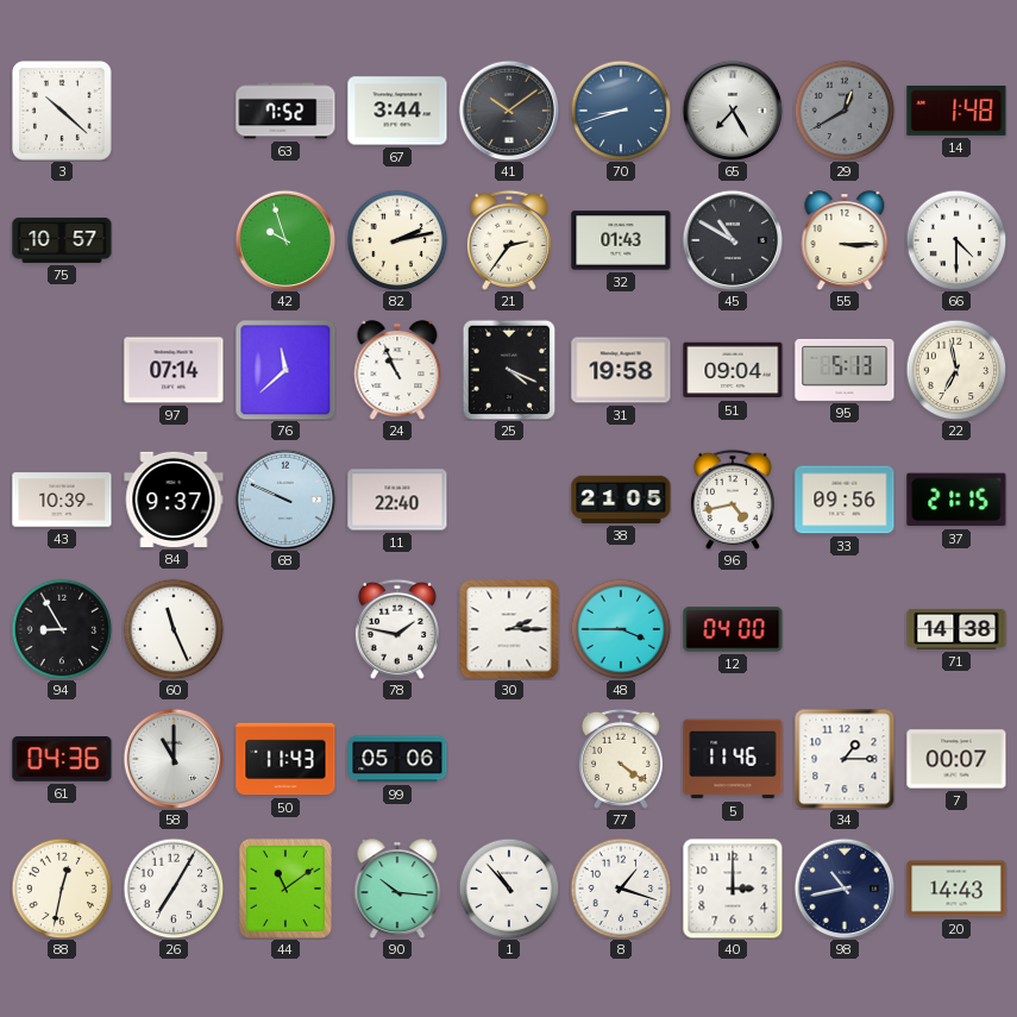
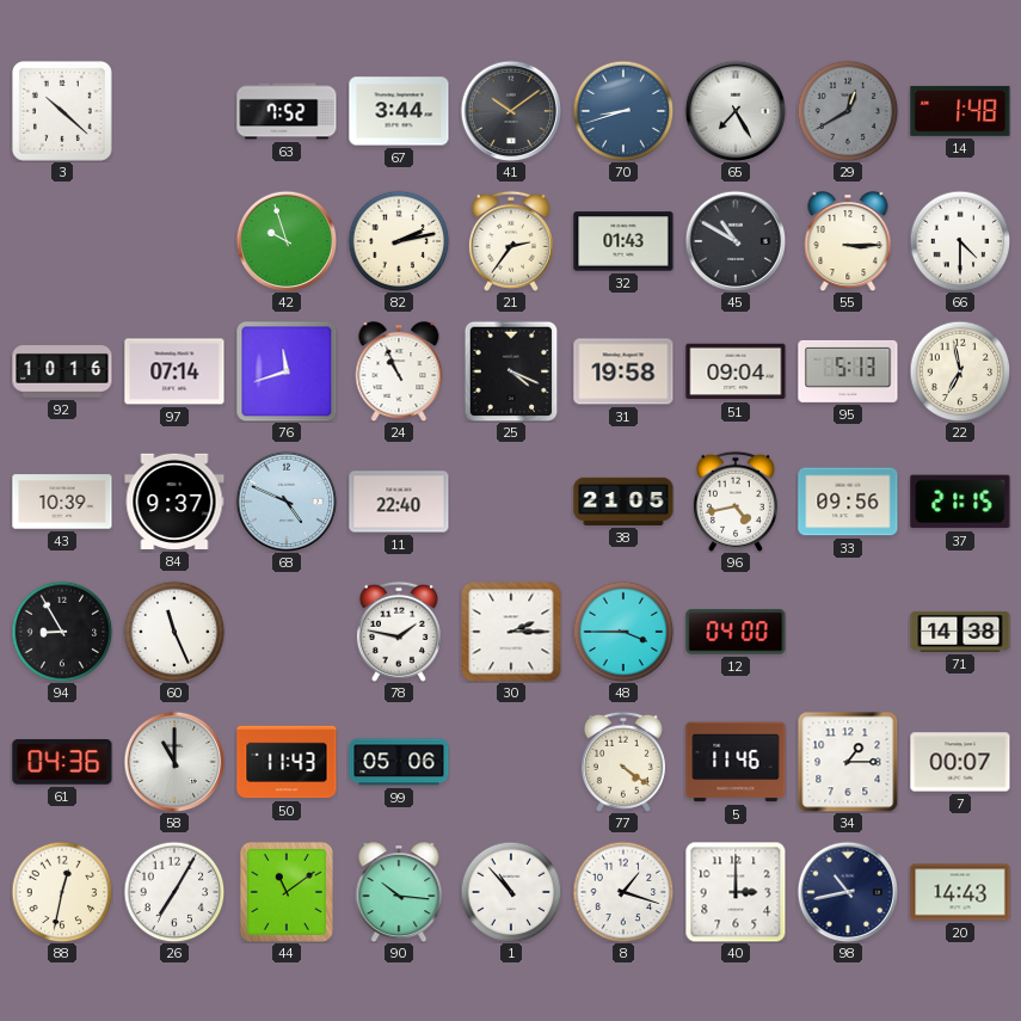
75: 10:57 -> none (62, 240)
92: none -> 10:16 (62, 373)
76: 11:38 -> 11:42 (287, 371)
68: 9:49 -> 4:49 (287, 502)
